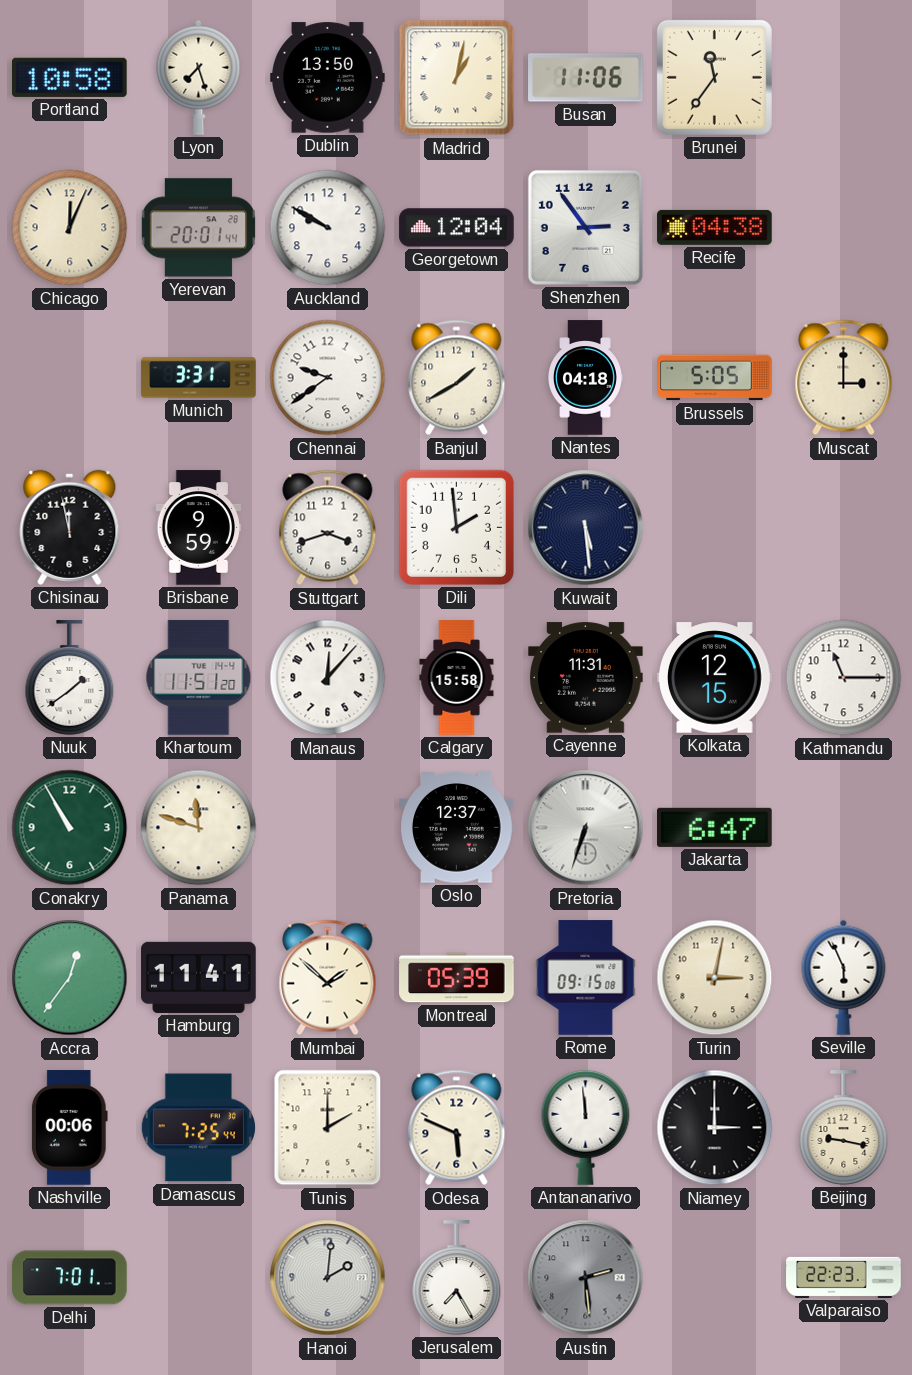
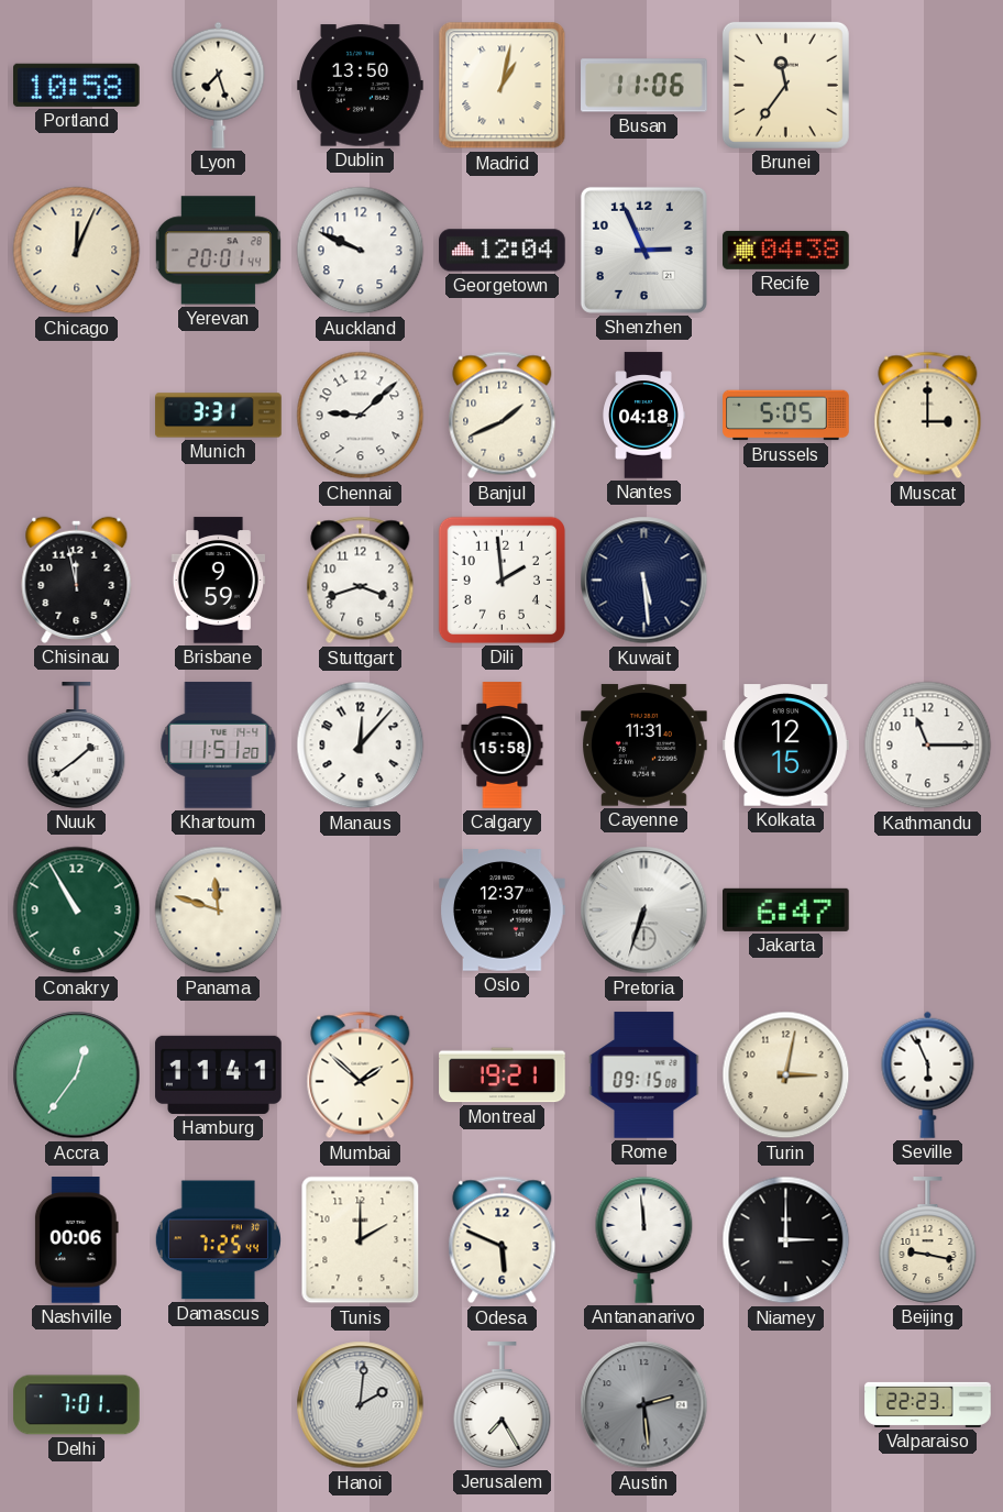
Auckland: 9:50 -> 9:49 (361, 251)
Shenzhen: 2:54 -> 2:56 (643, 250)
Chennai: 9:39 -> 9:08 (361, 416)
Banjul: 1:40 -> 1:41 (503, 416)
Montreal: 05:39 -> 19:21 (503, 1075)
